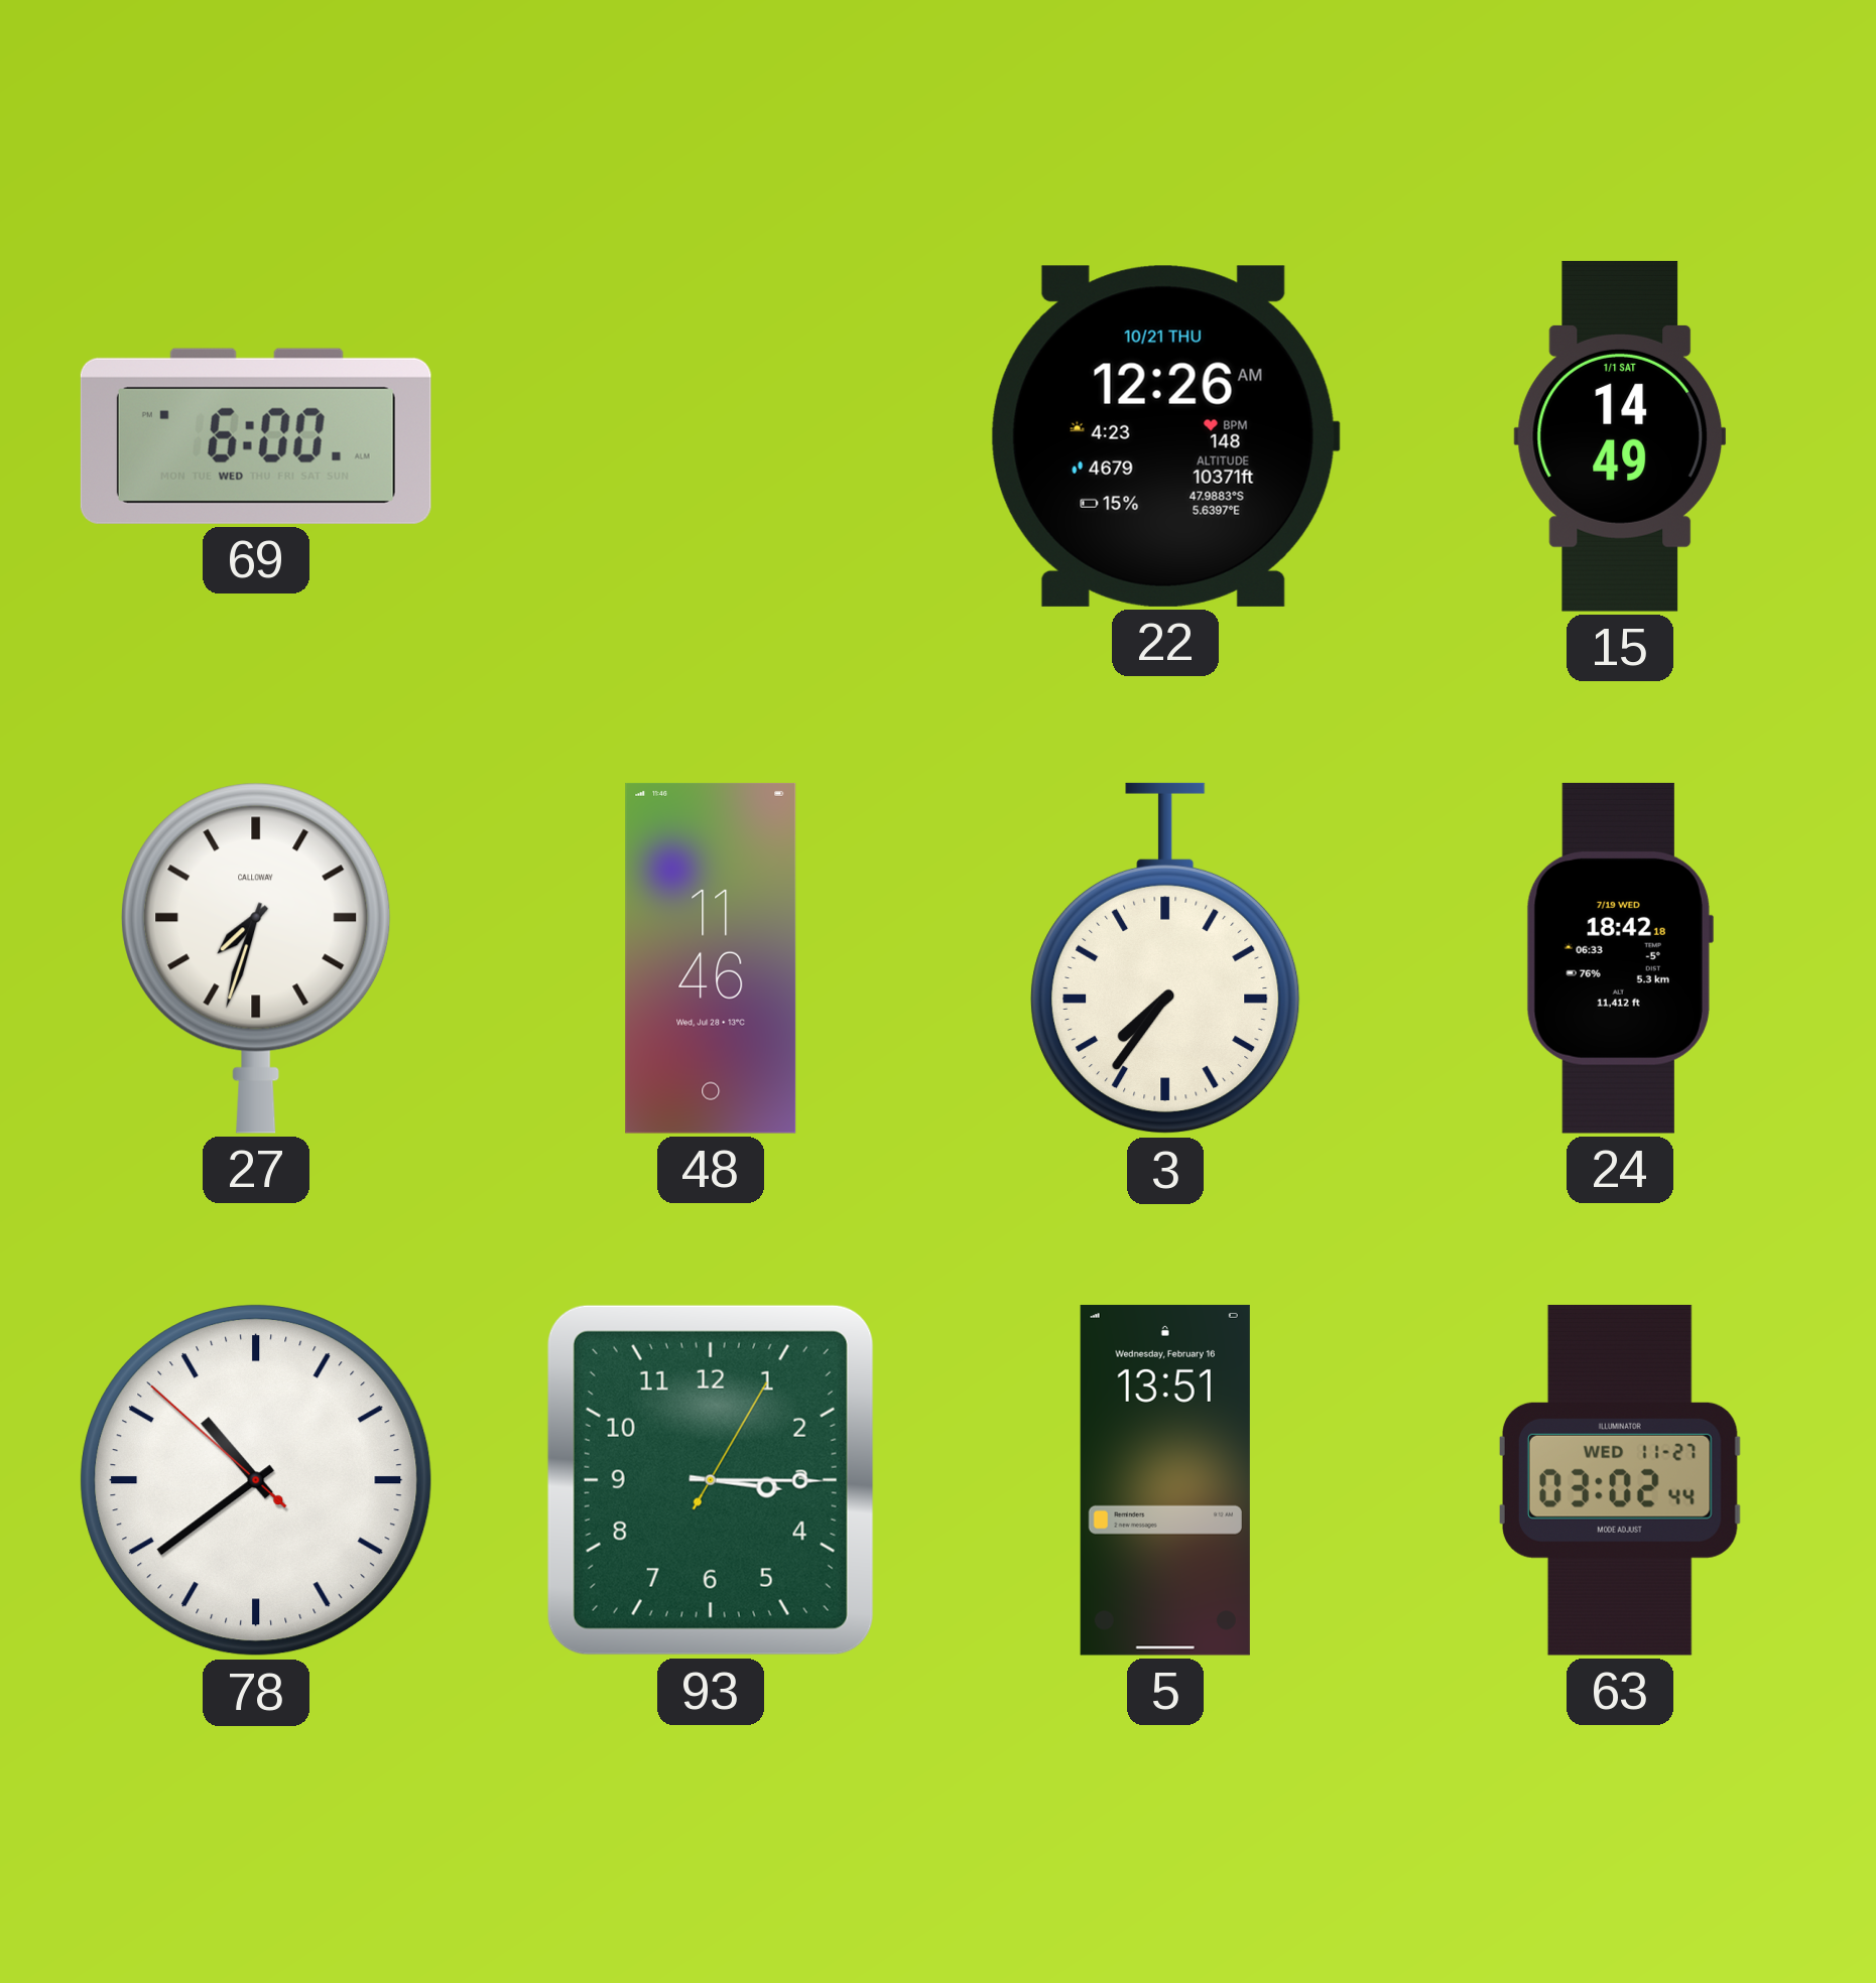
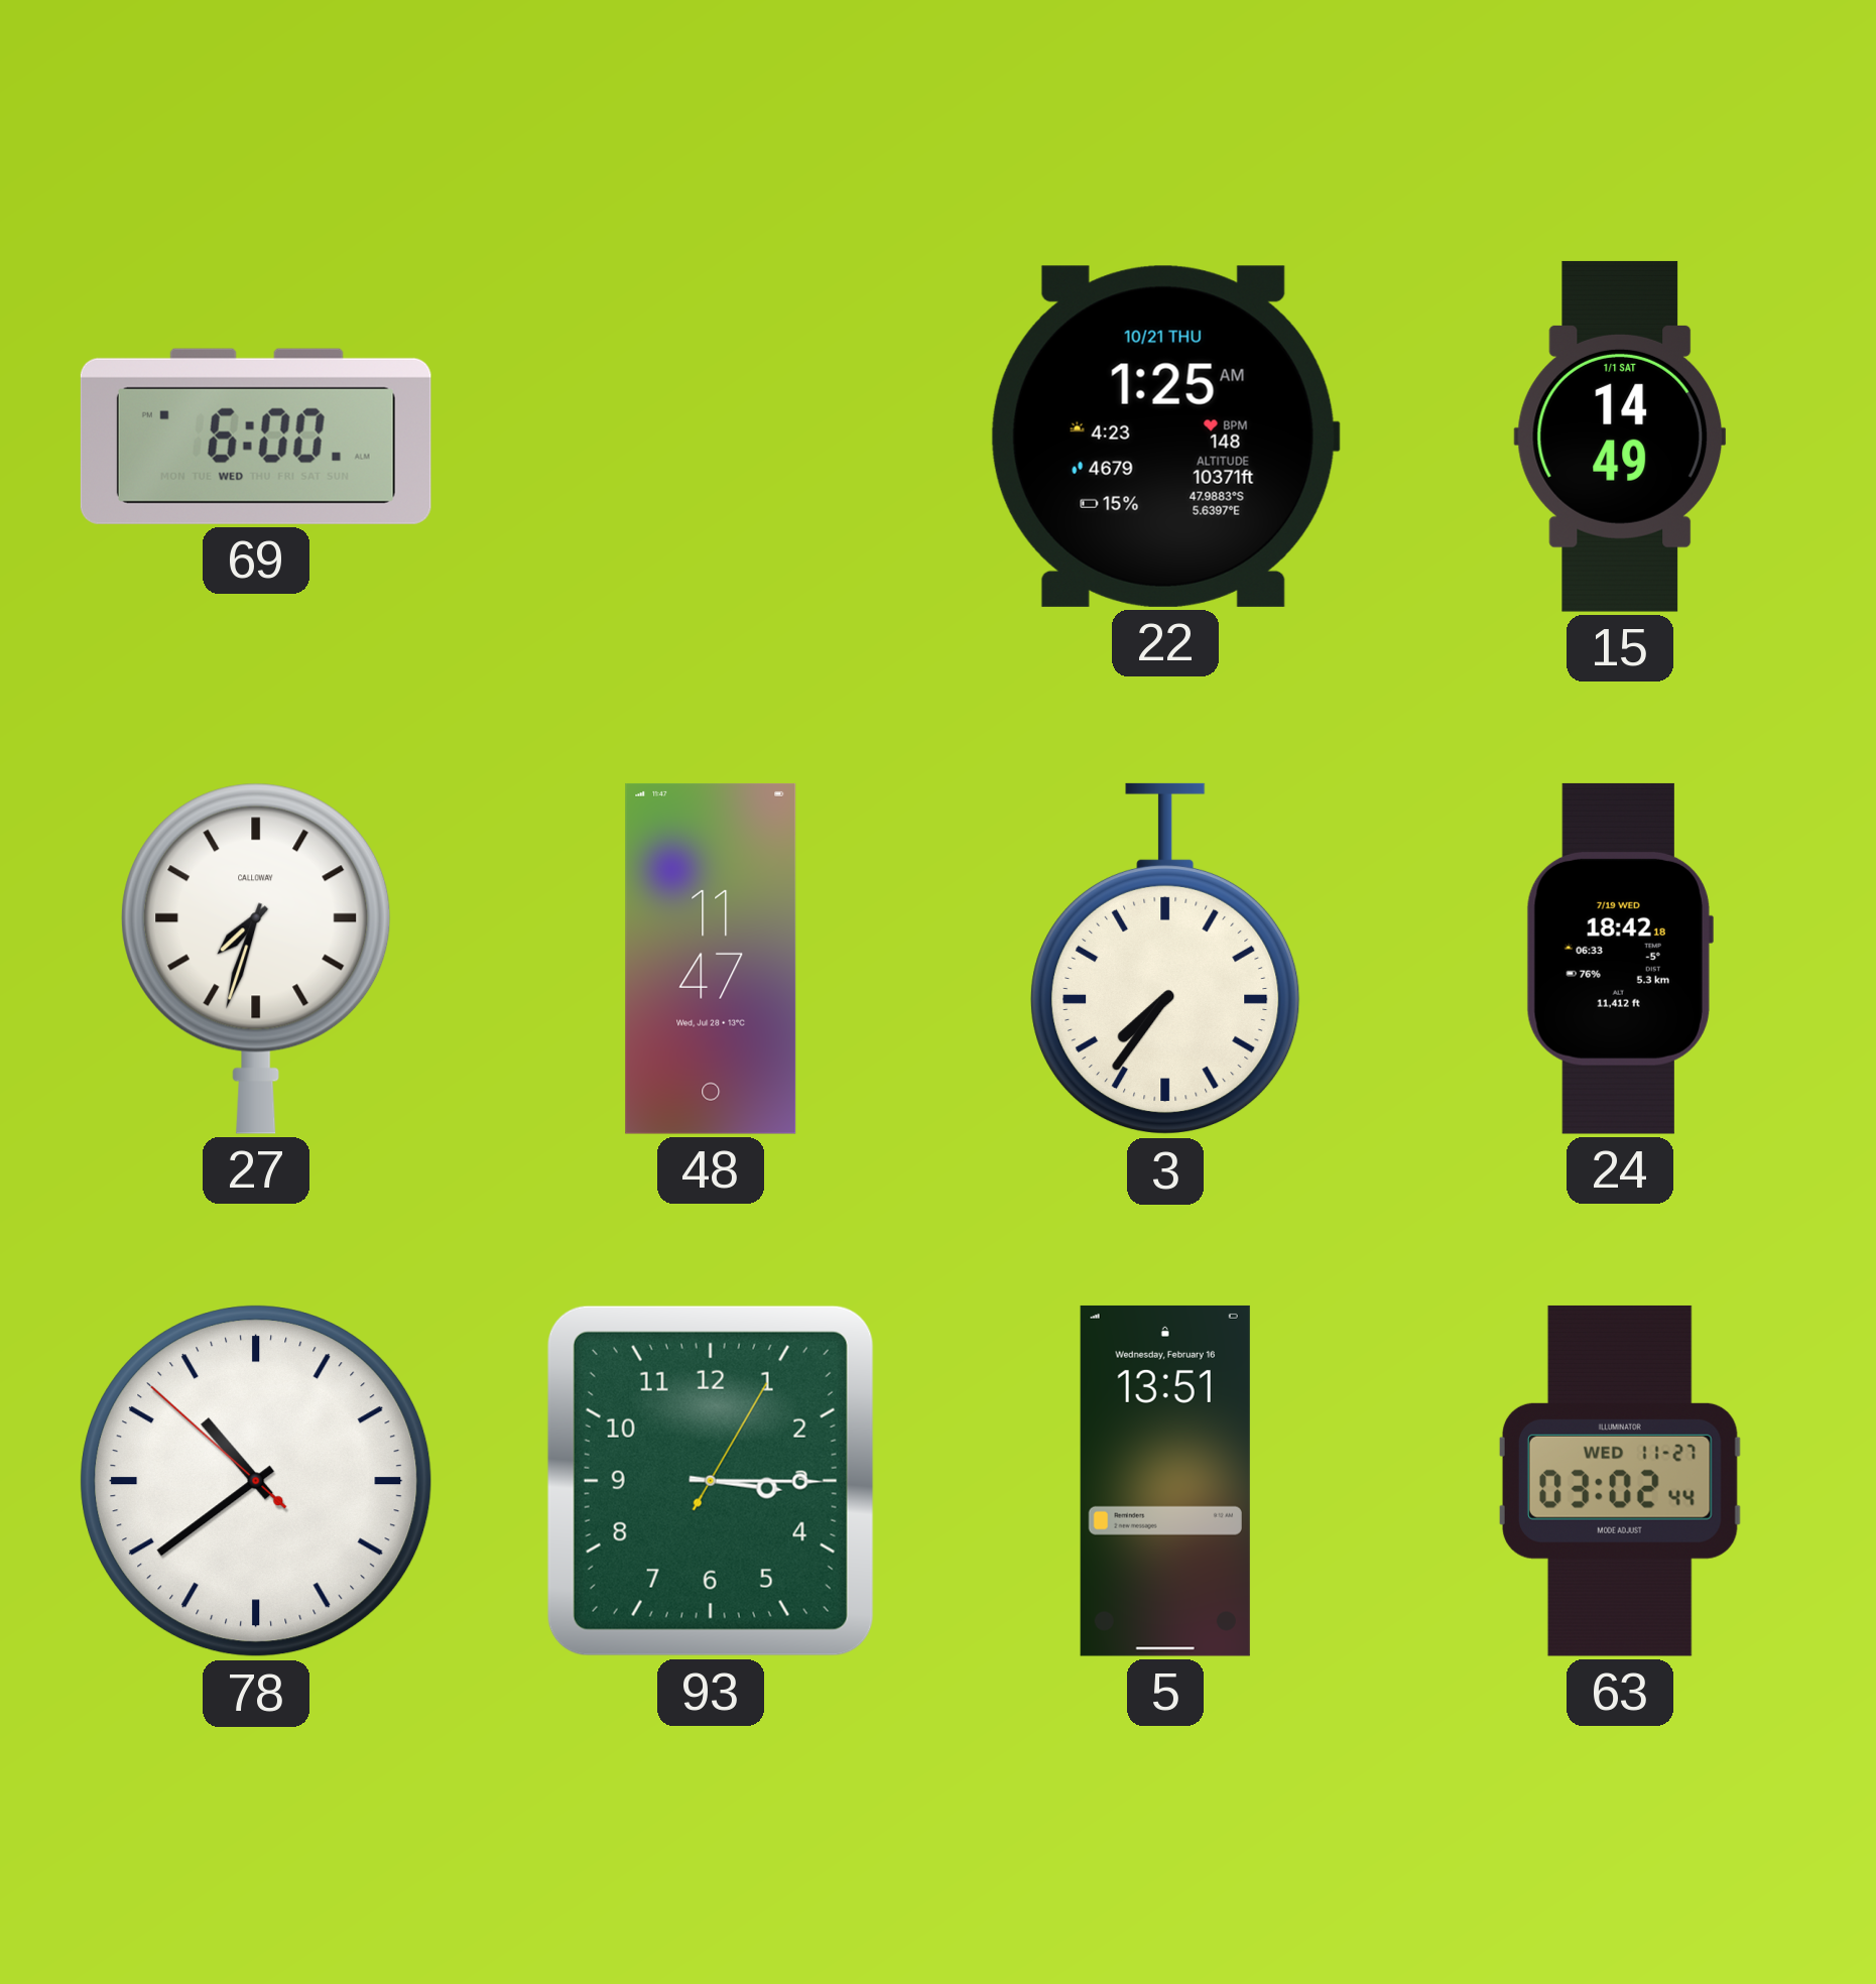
22: 12:26 -> 1:25 (1165, 437)
48: 11:46 -> 11:47 (711, 959)
